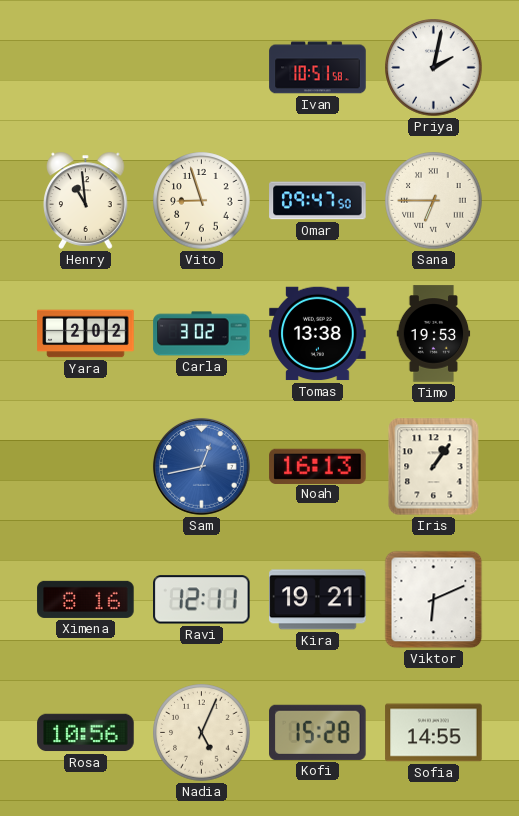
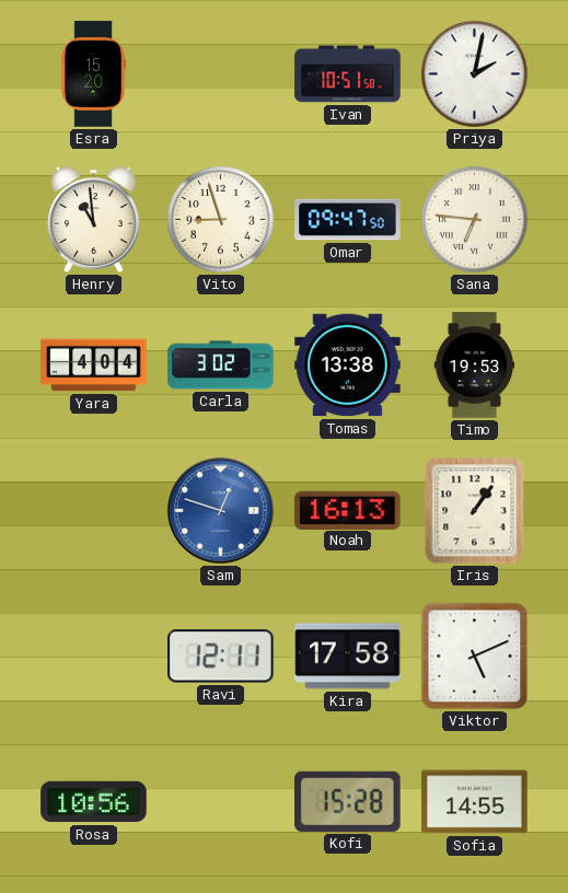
Esra: none -> 15:20 (93, 74)
Sana: 6:45 -> 6:46 (475, 220)
Yara: 2:02 -> 4:04 (94, 366)
Sam: 12:43 -> 12:48 (220, 510)
Ximena: 8:16 -> none (86, 599)
Kira: 19:21 -> 17:58 (348, 657)
Viktor: 6:11 -> 5:11 (475, 657)
Nadia: 5:04 -> none (202, 733)
